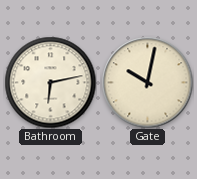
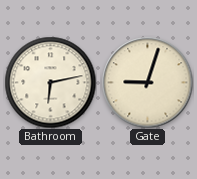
Gate: 10:02 -> 9:03 (147, 82)
